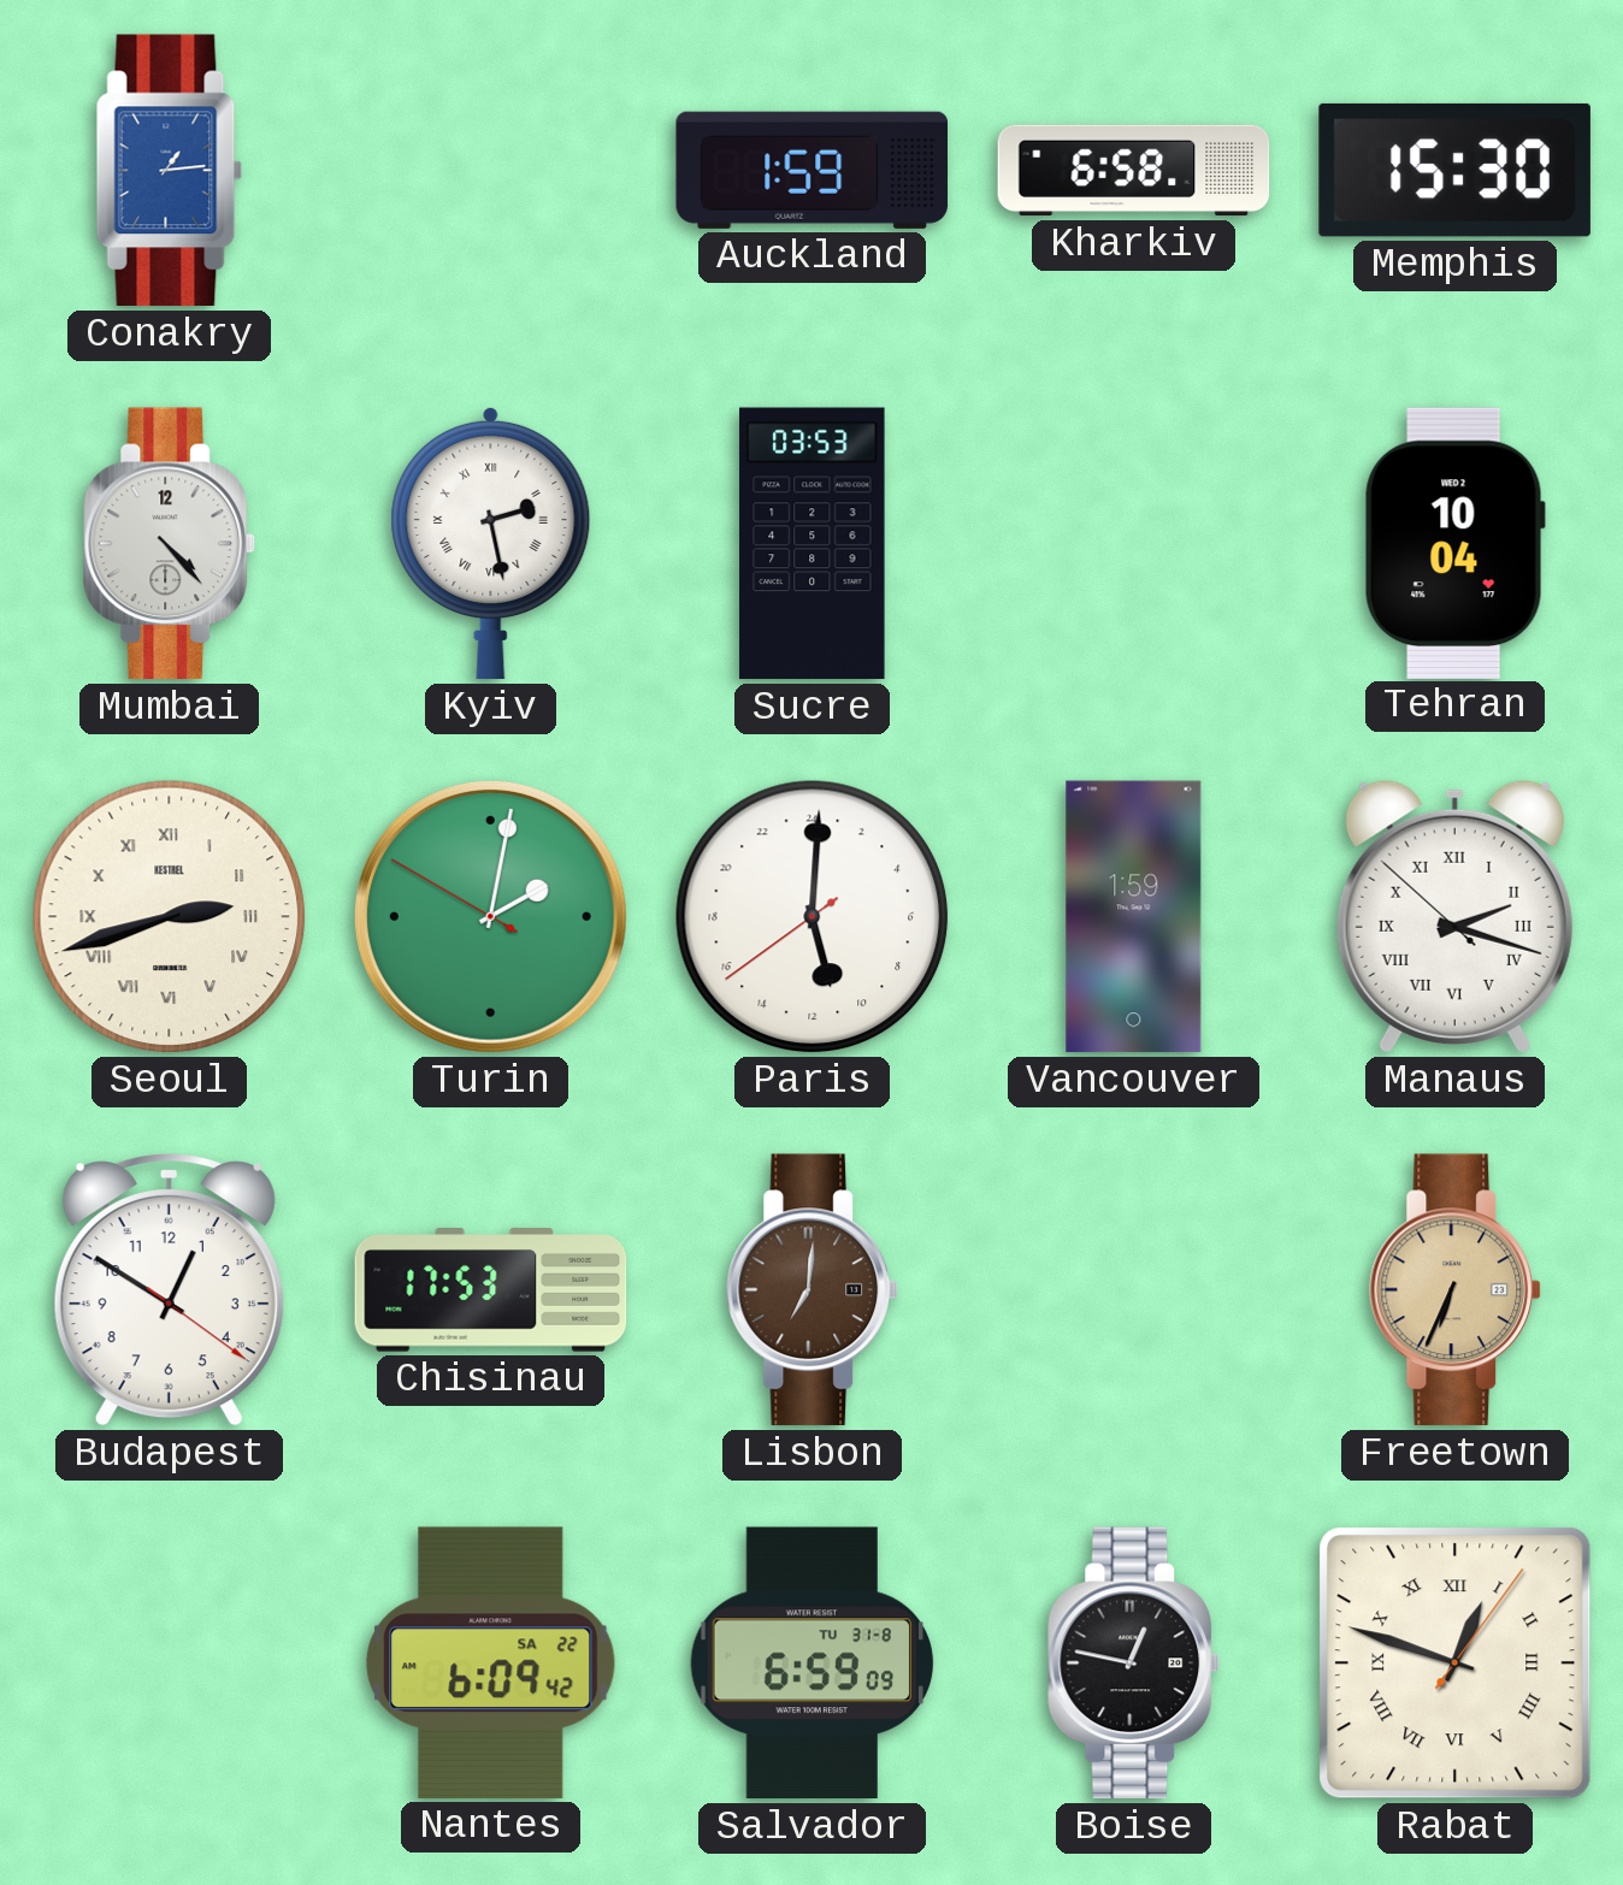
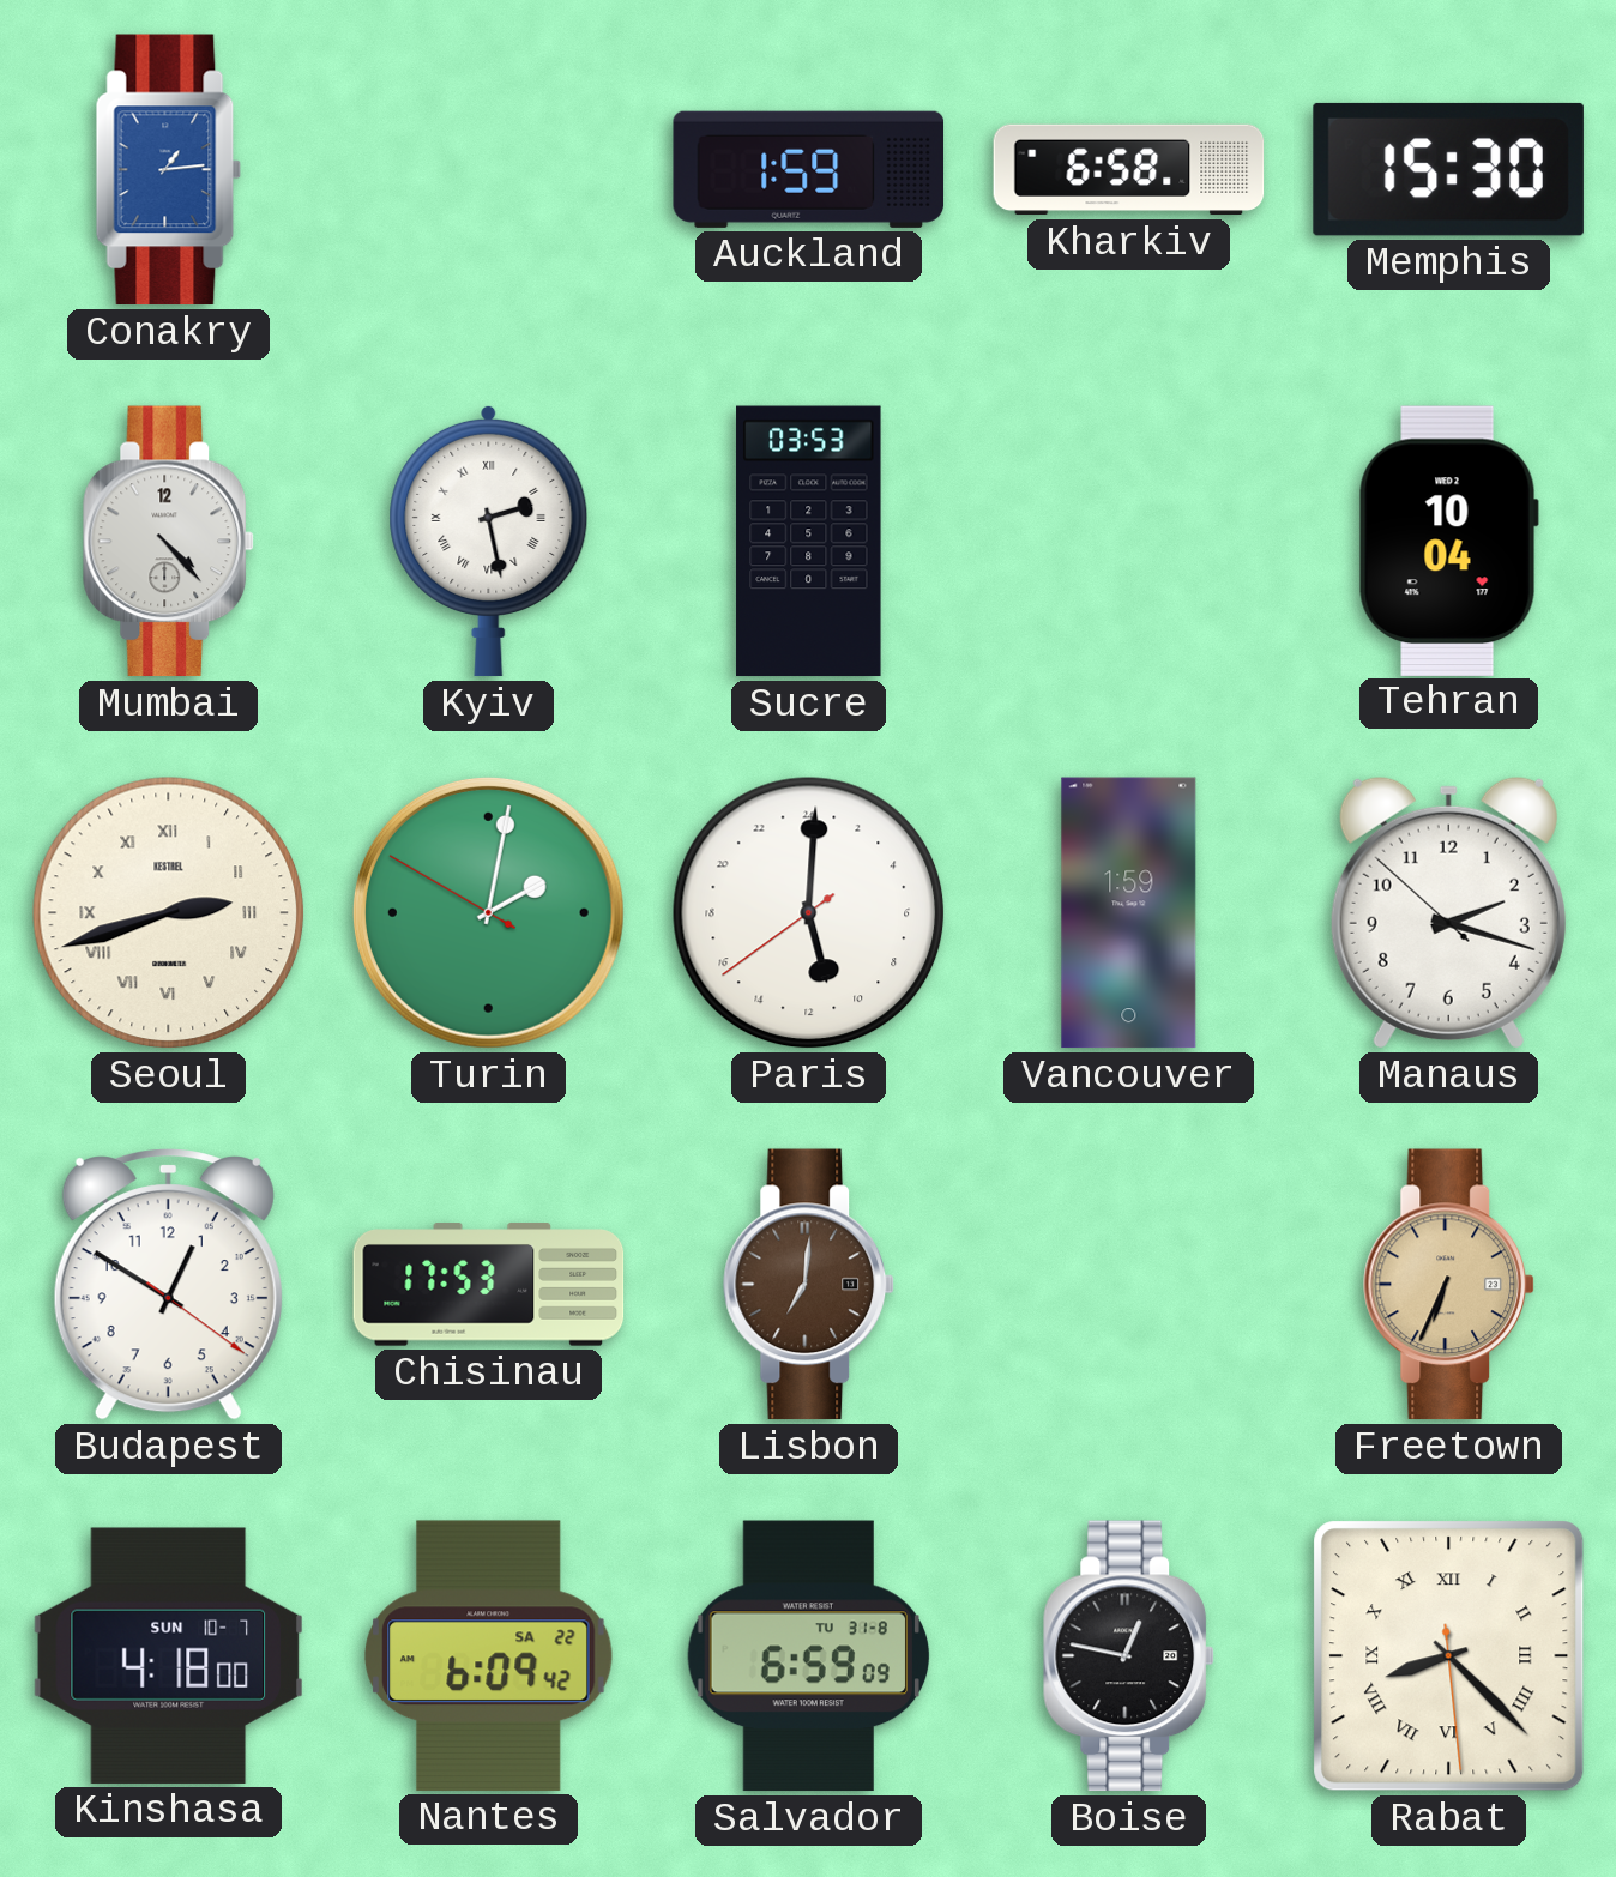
Manaus numerals: Roman -> Arabic (1448, 912)
Kinshasa: none -> 4:18 (168, 1655)
Rabat: 12:48 -> 8:22 (1449, 1656)
